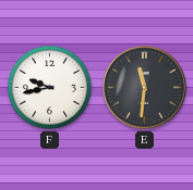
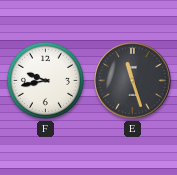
E: 11:31 -> 11:27 (133, 81)
